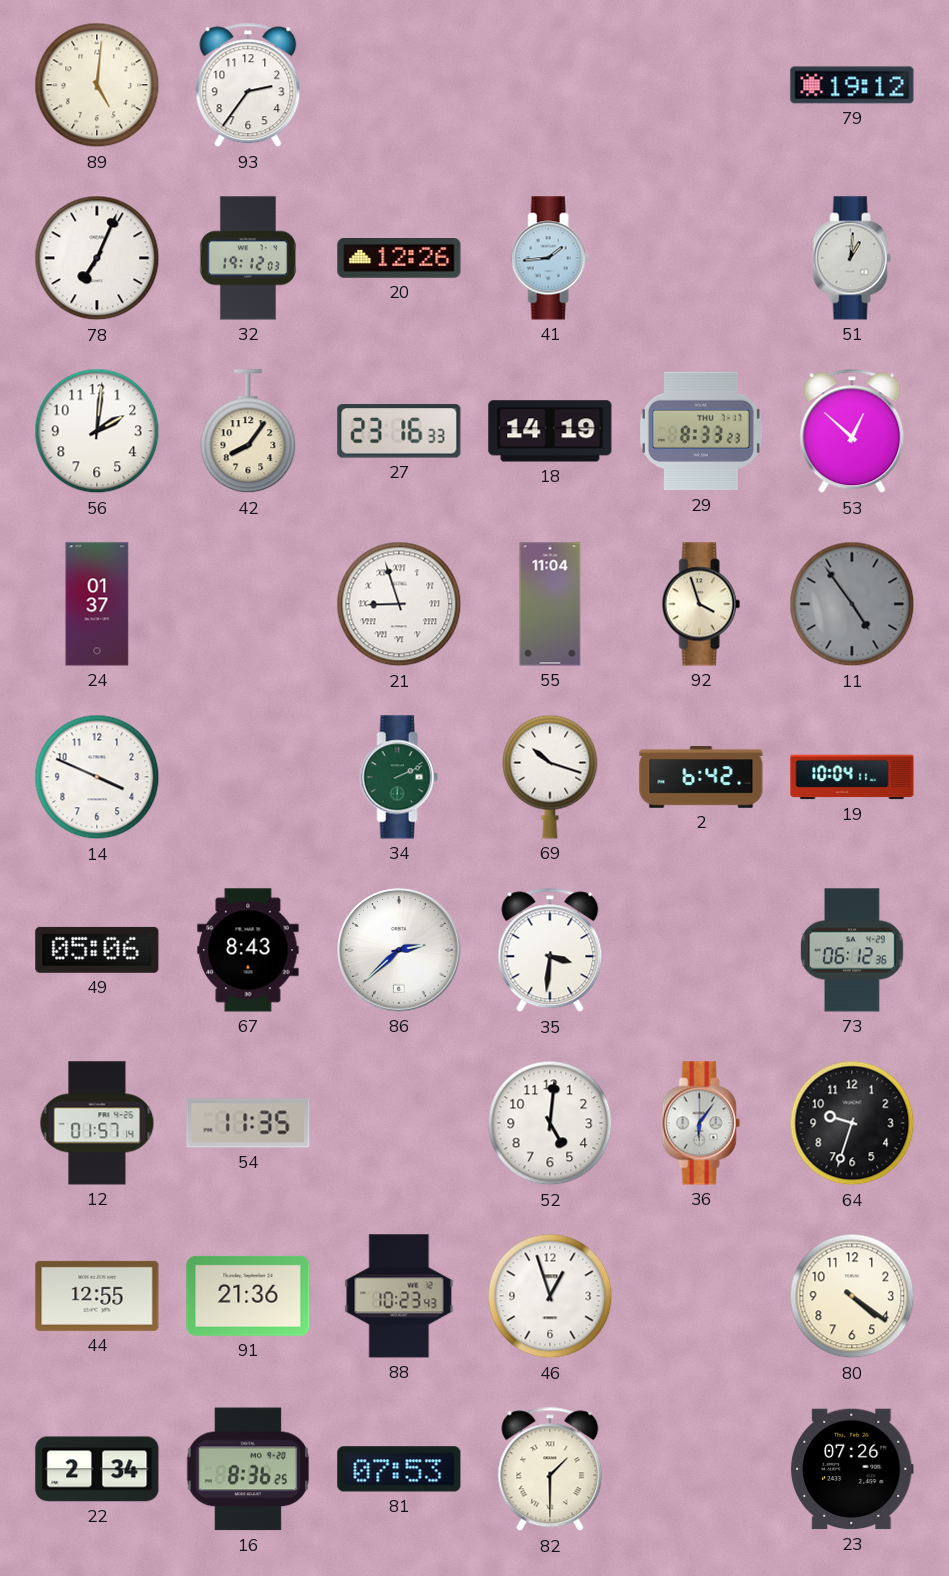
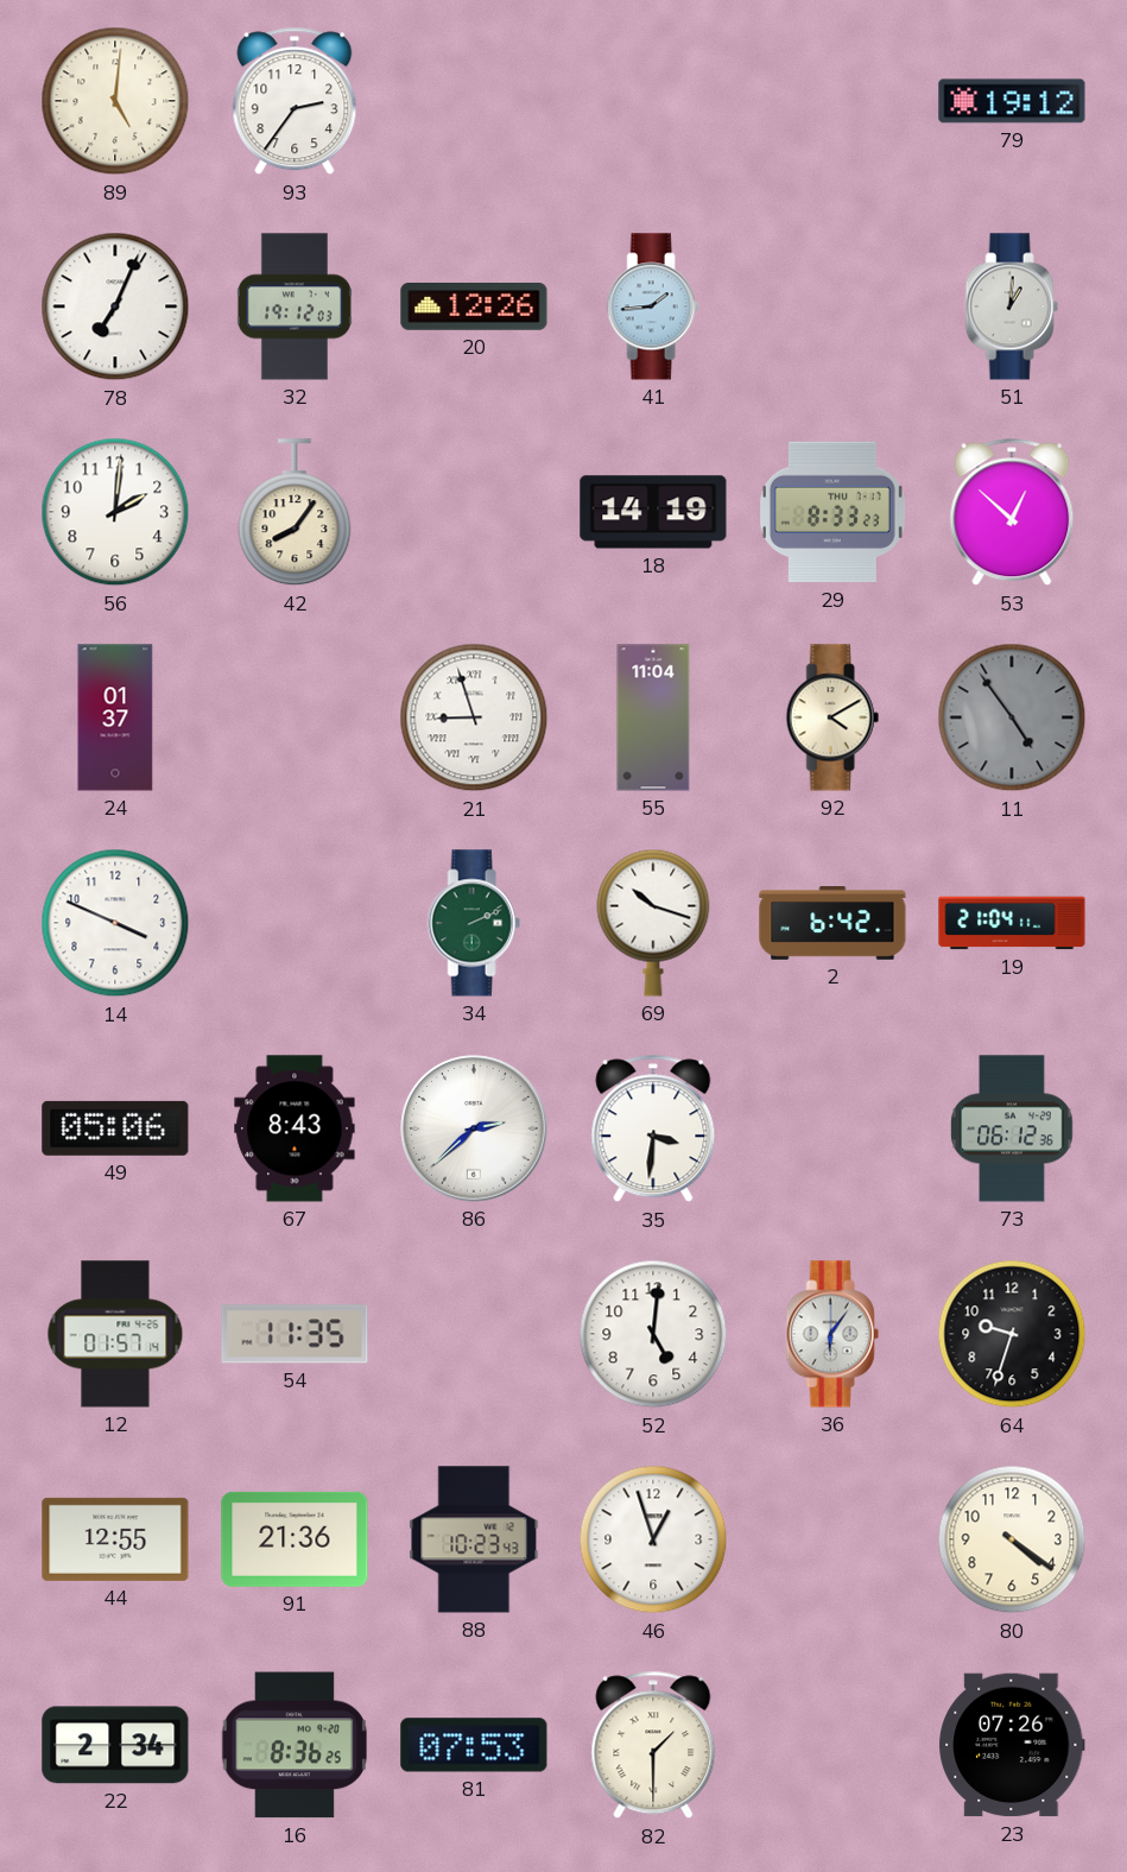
27: 23:16 -> none (399, 431)
92: 3:57 -> 4:10 (832, 717)
19: 10:04 -> 21:04 (1012, 923)
